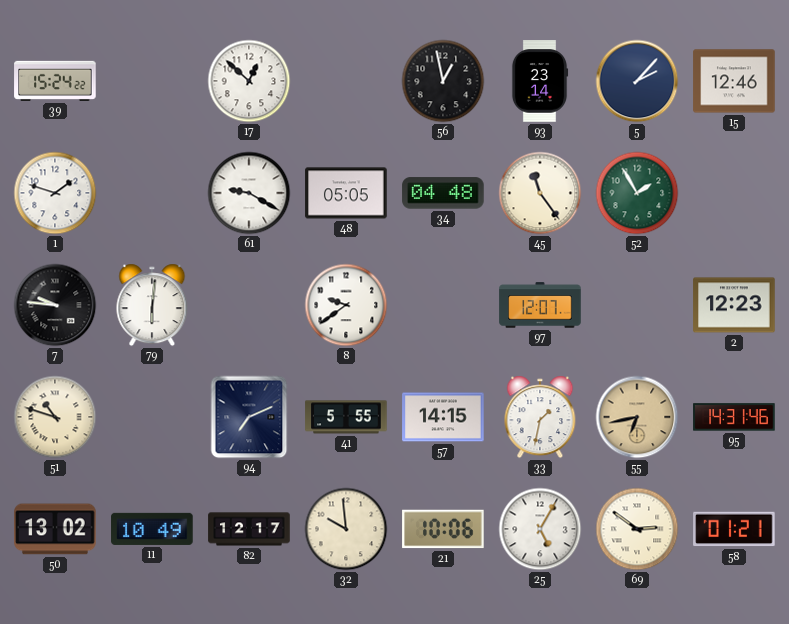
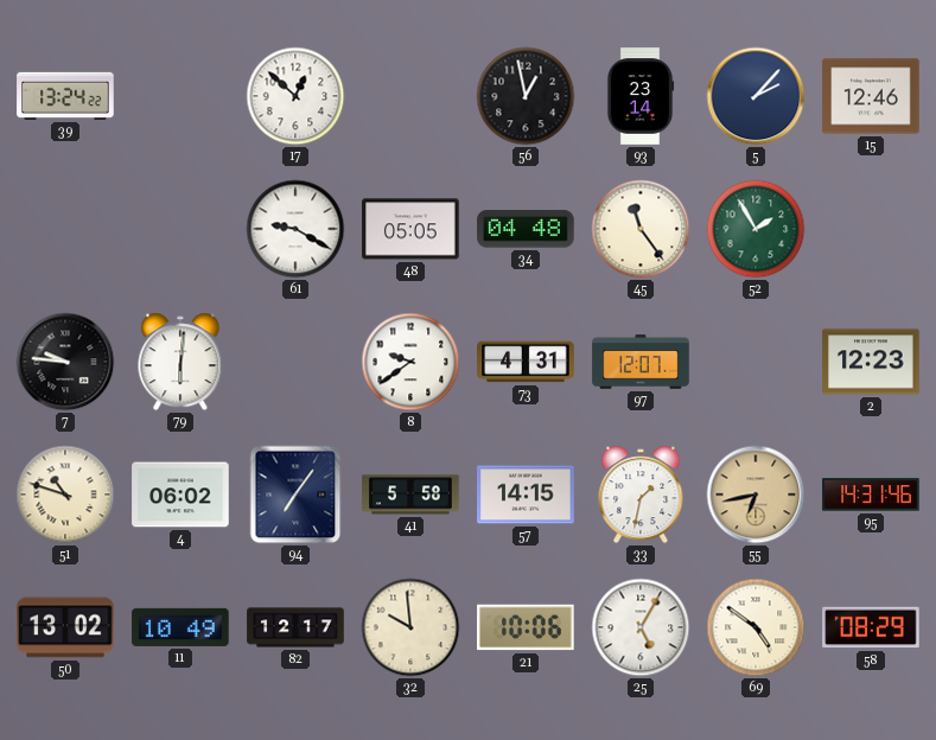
39: 15:24 -> 13:24 (65, 96)
1: 1:48 -> none (55, 193)
73: none -> 4:31 (526, 362)
4: none -> 06:02 (180, 495)
94: 7:11 -> 7:06 (295, 495)
41: 5:55 -> 5:58 (410, 495)
69: 2:51 -> 4:51 (756, 627)
58: 01:21 -> 08:29 (871, 627)
